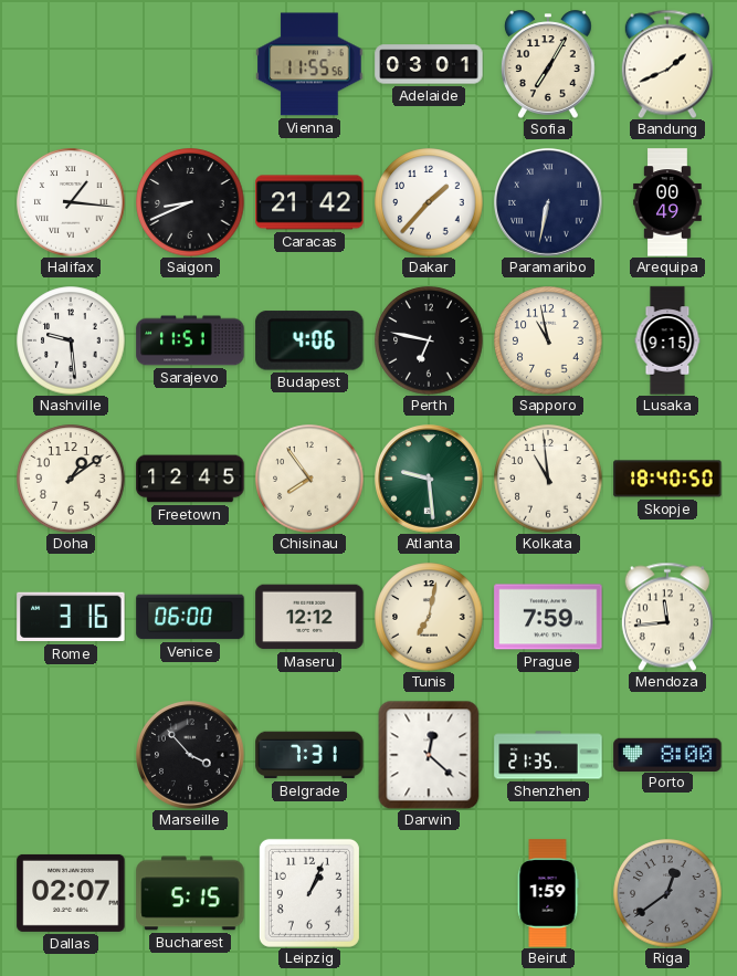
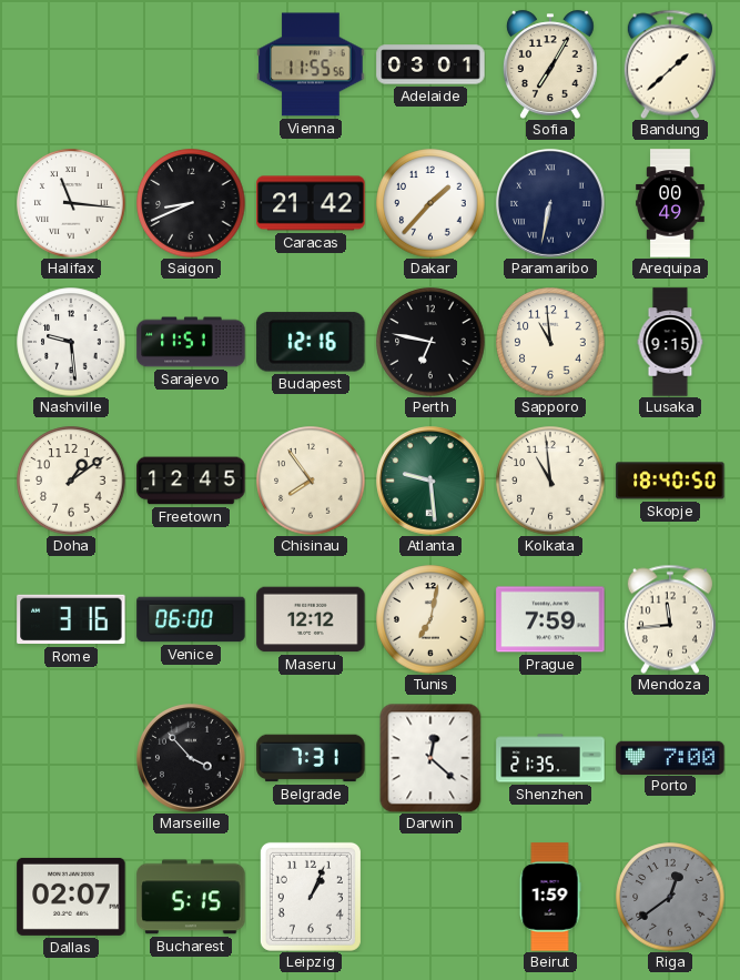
Bandung: 1:41 -> 1:38 (670, 64)
Halifax: 1:16 -> 11:16 (71, 203)
Budapest: 4:06 -> 12:16 (311, 342)
Sapporo: 10:58 -> 10:59 (550, 342)
Porto: 8:00 -> 7:00 (670, 757)
